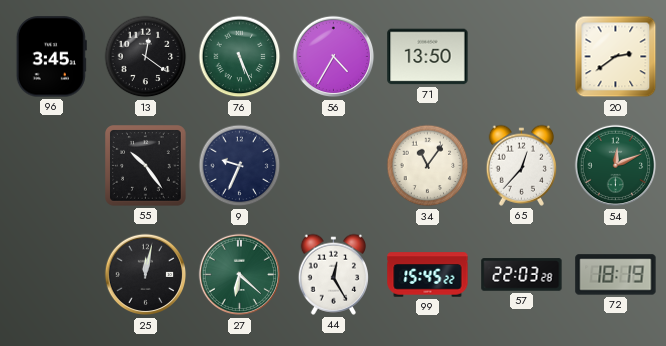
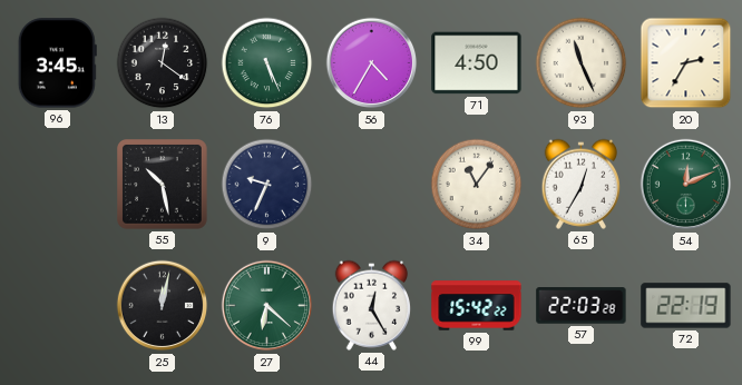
71: 13:50 -> 4:50 (477, 63)
93: none -> 11:26 (582, 63)
20: 2:39 -> 2:35 (686, 63)
55: 10:24 -> 10:28 (163, 185)
65: 12:37 -> 12:35 (580, 184)
99: 15:45 -> 15:42 (477, 306)
72: 18:19 -> 22:19 (686, 306)
